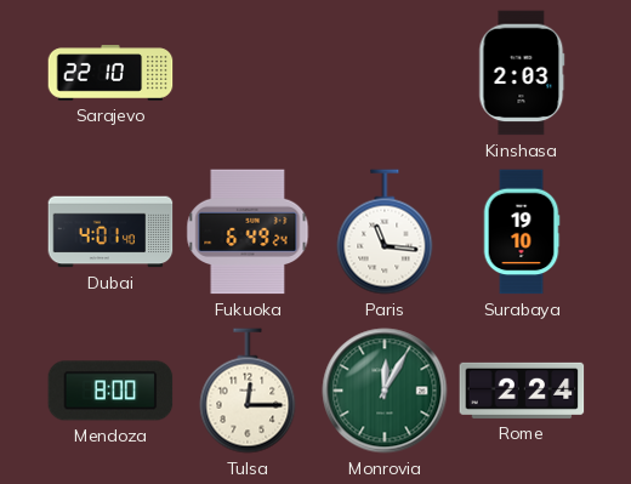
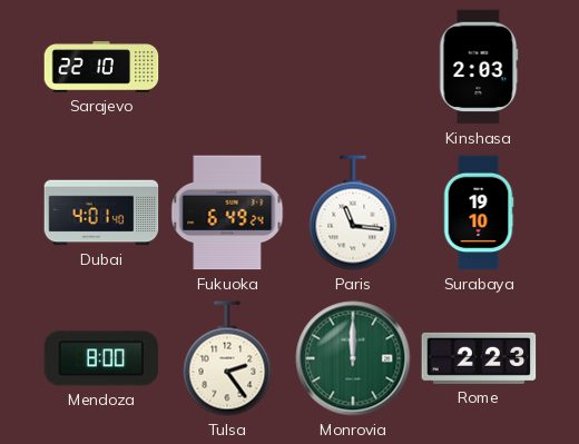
Tulsa: 12:15 -> 2:24 (227, 358)
Monrovia: 12:05 -> 12:00 (353, 358)
Rome: 2:24 -> 2:23 (479, 358)
